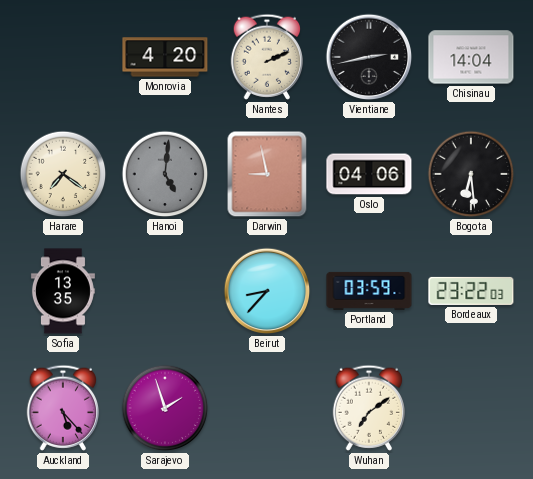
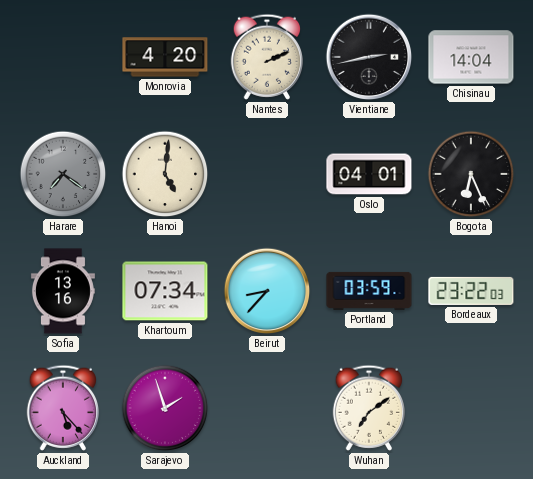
Harare dial: cream -> grey (63, 174)
Hanoi dial: grey -> cream (165, 174)
Darwin: 8:58 -> none (267, 174)
Oslo: 04:06 -> 04:01 (369, 174)
Bogota: 6:29 -> 6:26 (471, 174)
Sofia: 13:35 -> 13:16 (63, 291)
Khartoum: none -> 07:34 (165, 291)
